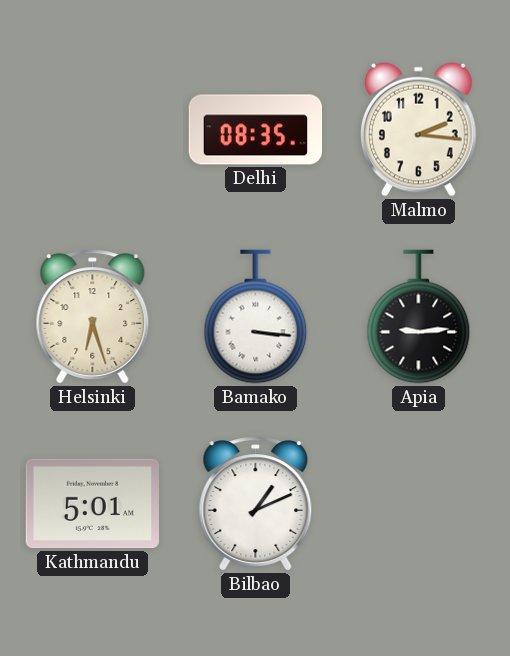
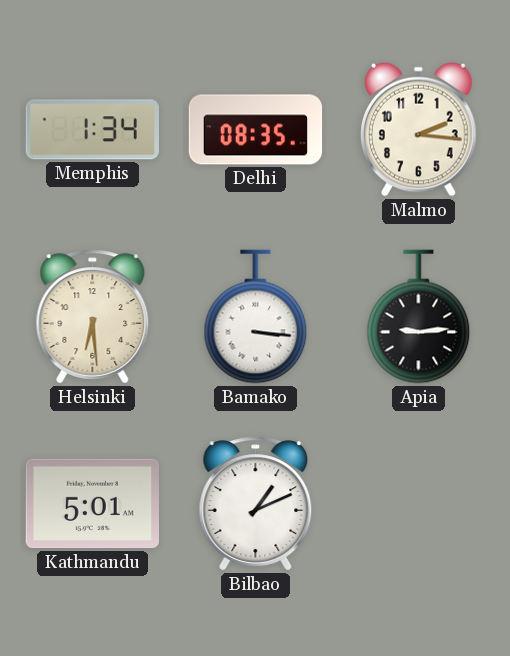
Memphis: none -> 1:34 (92, 130)
Helsinki: 6:27 -> 6:29 (93, 317)
